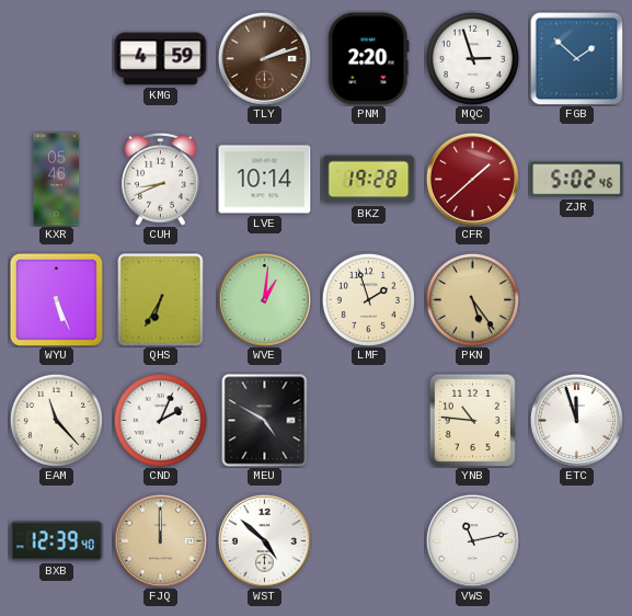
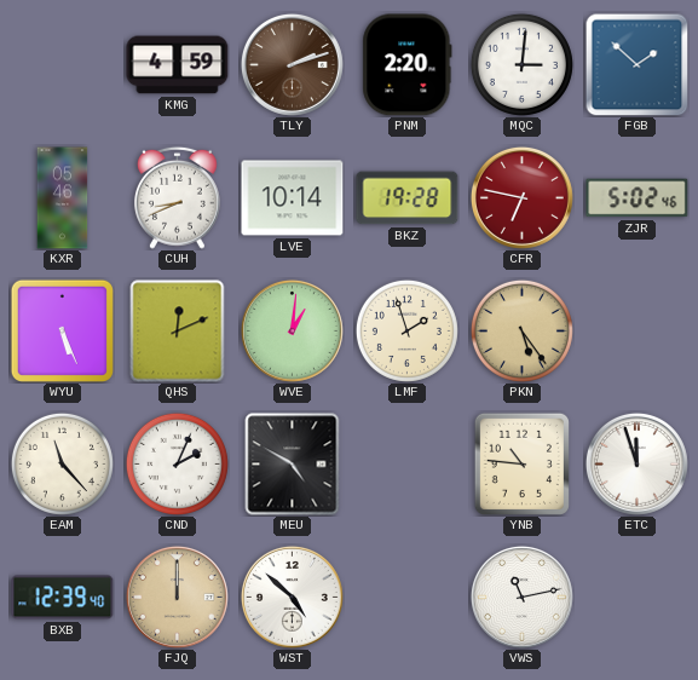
MQC: 2:57 -> 3:01 (521, 64)
CFR: 1:38 -> 6:47 (521, 197)
QHS: 6:35 -> 12:11 (178, 332)
